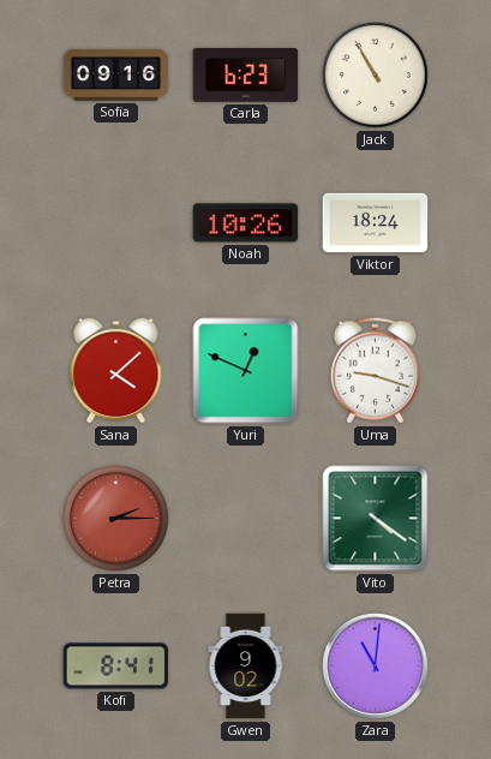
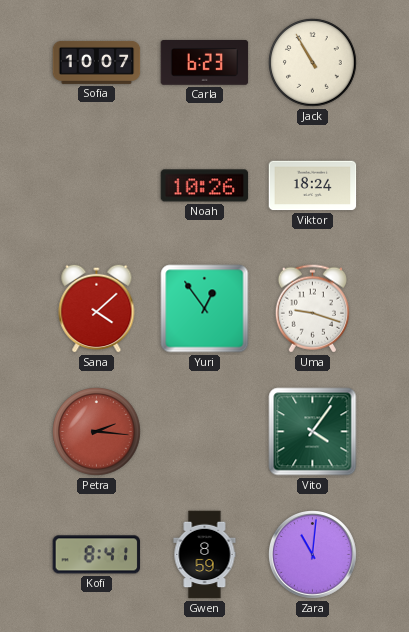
Sofia: 09:16 -> 10:07 (97, 62)
Yuri: 12:49 -> 12:54 (205, 309)
Petra: 2:15 -> 2:16 (97, 432)
Vito: 4:21 -> 4:06 (313, 432)
Gwen: 9:02 -> 8:59 (205, 555)
